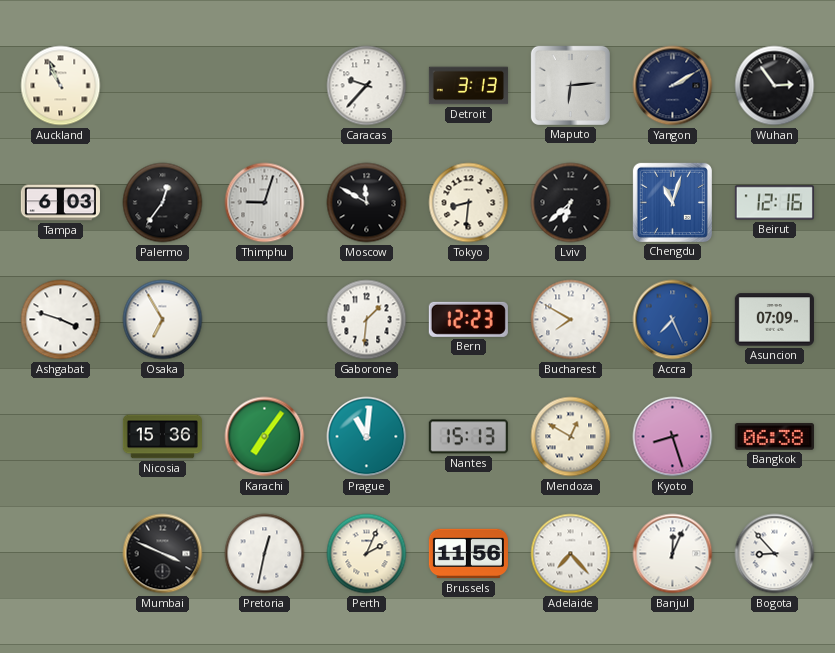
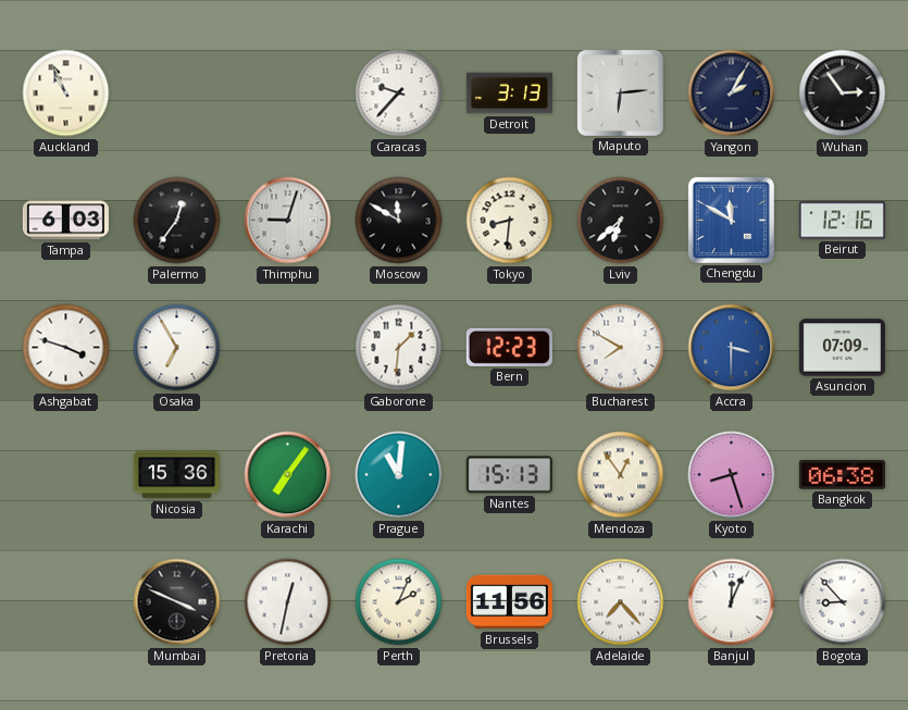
Yangon: 2:10 -> 2:05 (732, 94)
Chengdu: 11:03 -> 11:50 (731, 220)
Accra: 7:26 -> 3:30 (732, 348)
Mendoza: 12:50 -> 12:54 (621, 475)
